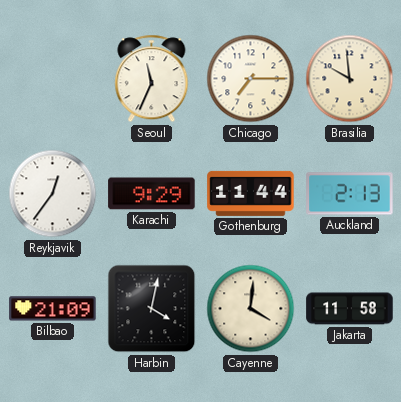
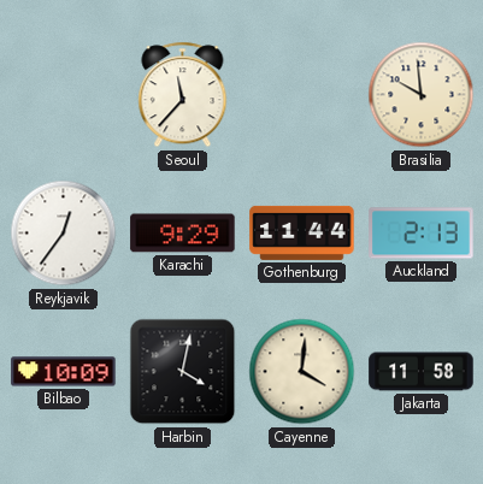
Seoul: 11:34 -> 11:37 (183, 95)
Chicago: 7:15 -> none (251, 79)
Bilbao: 21:09 -> 10:09 (64, 372)
